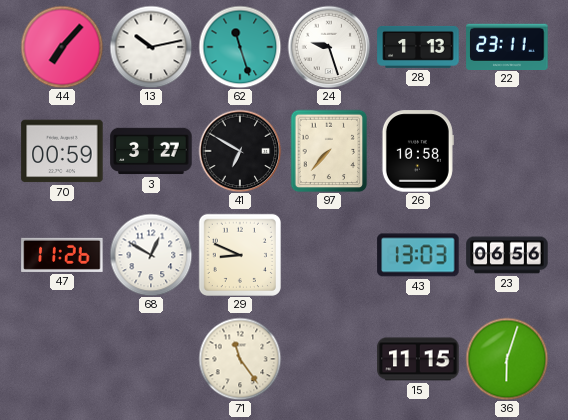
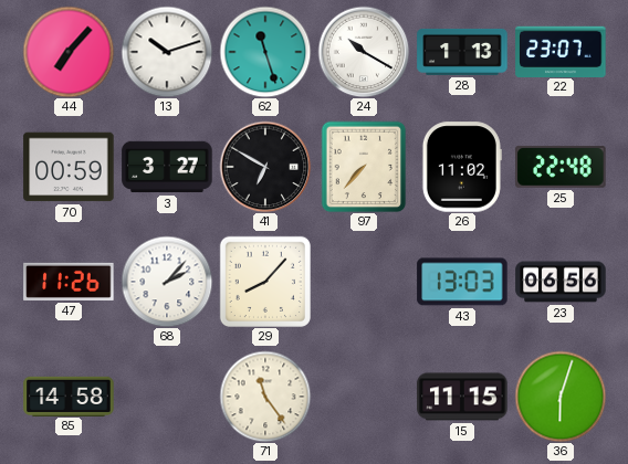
13: 10:13 -> 10:12 (167, 52)
24: 9:27 -> 10:20 (364, 52)
22: 23:11 -> 23:07 (561, 51)
26: 10:58 -> 11:02 (461, 167)
25: none -> 22:48 (561, 167)
68: 12:50 -> 2:07 (167, 282)
29: 8:49 -> 8:07 (265, 282)
85: none -> 14:58 (69, 396)
